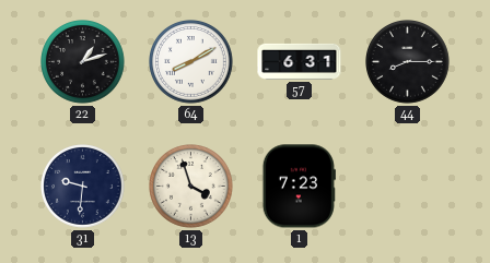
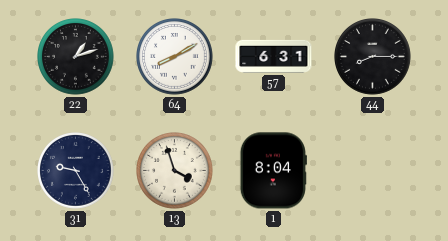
31: 9:31 -> 9:25 (76, 171)
1: 7:23 -> 8:04 (273, 171)
